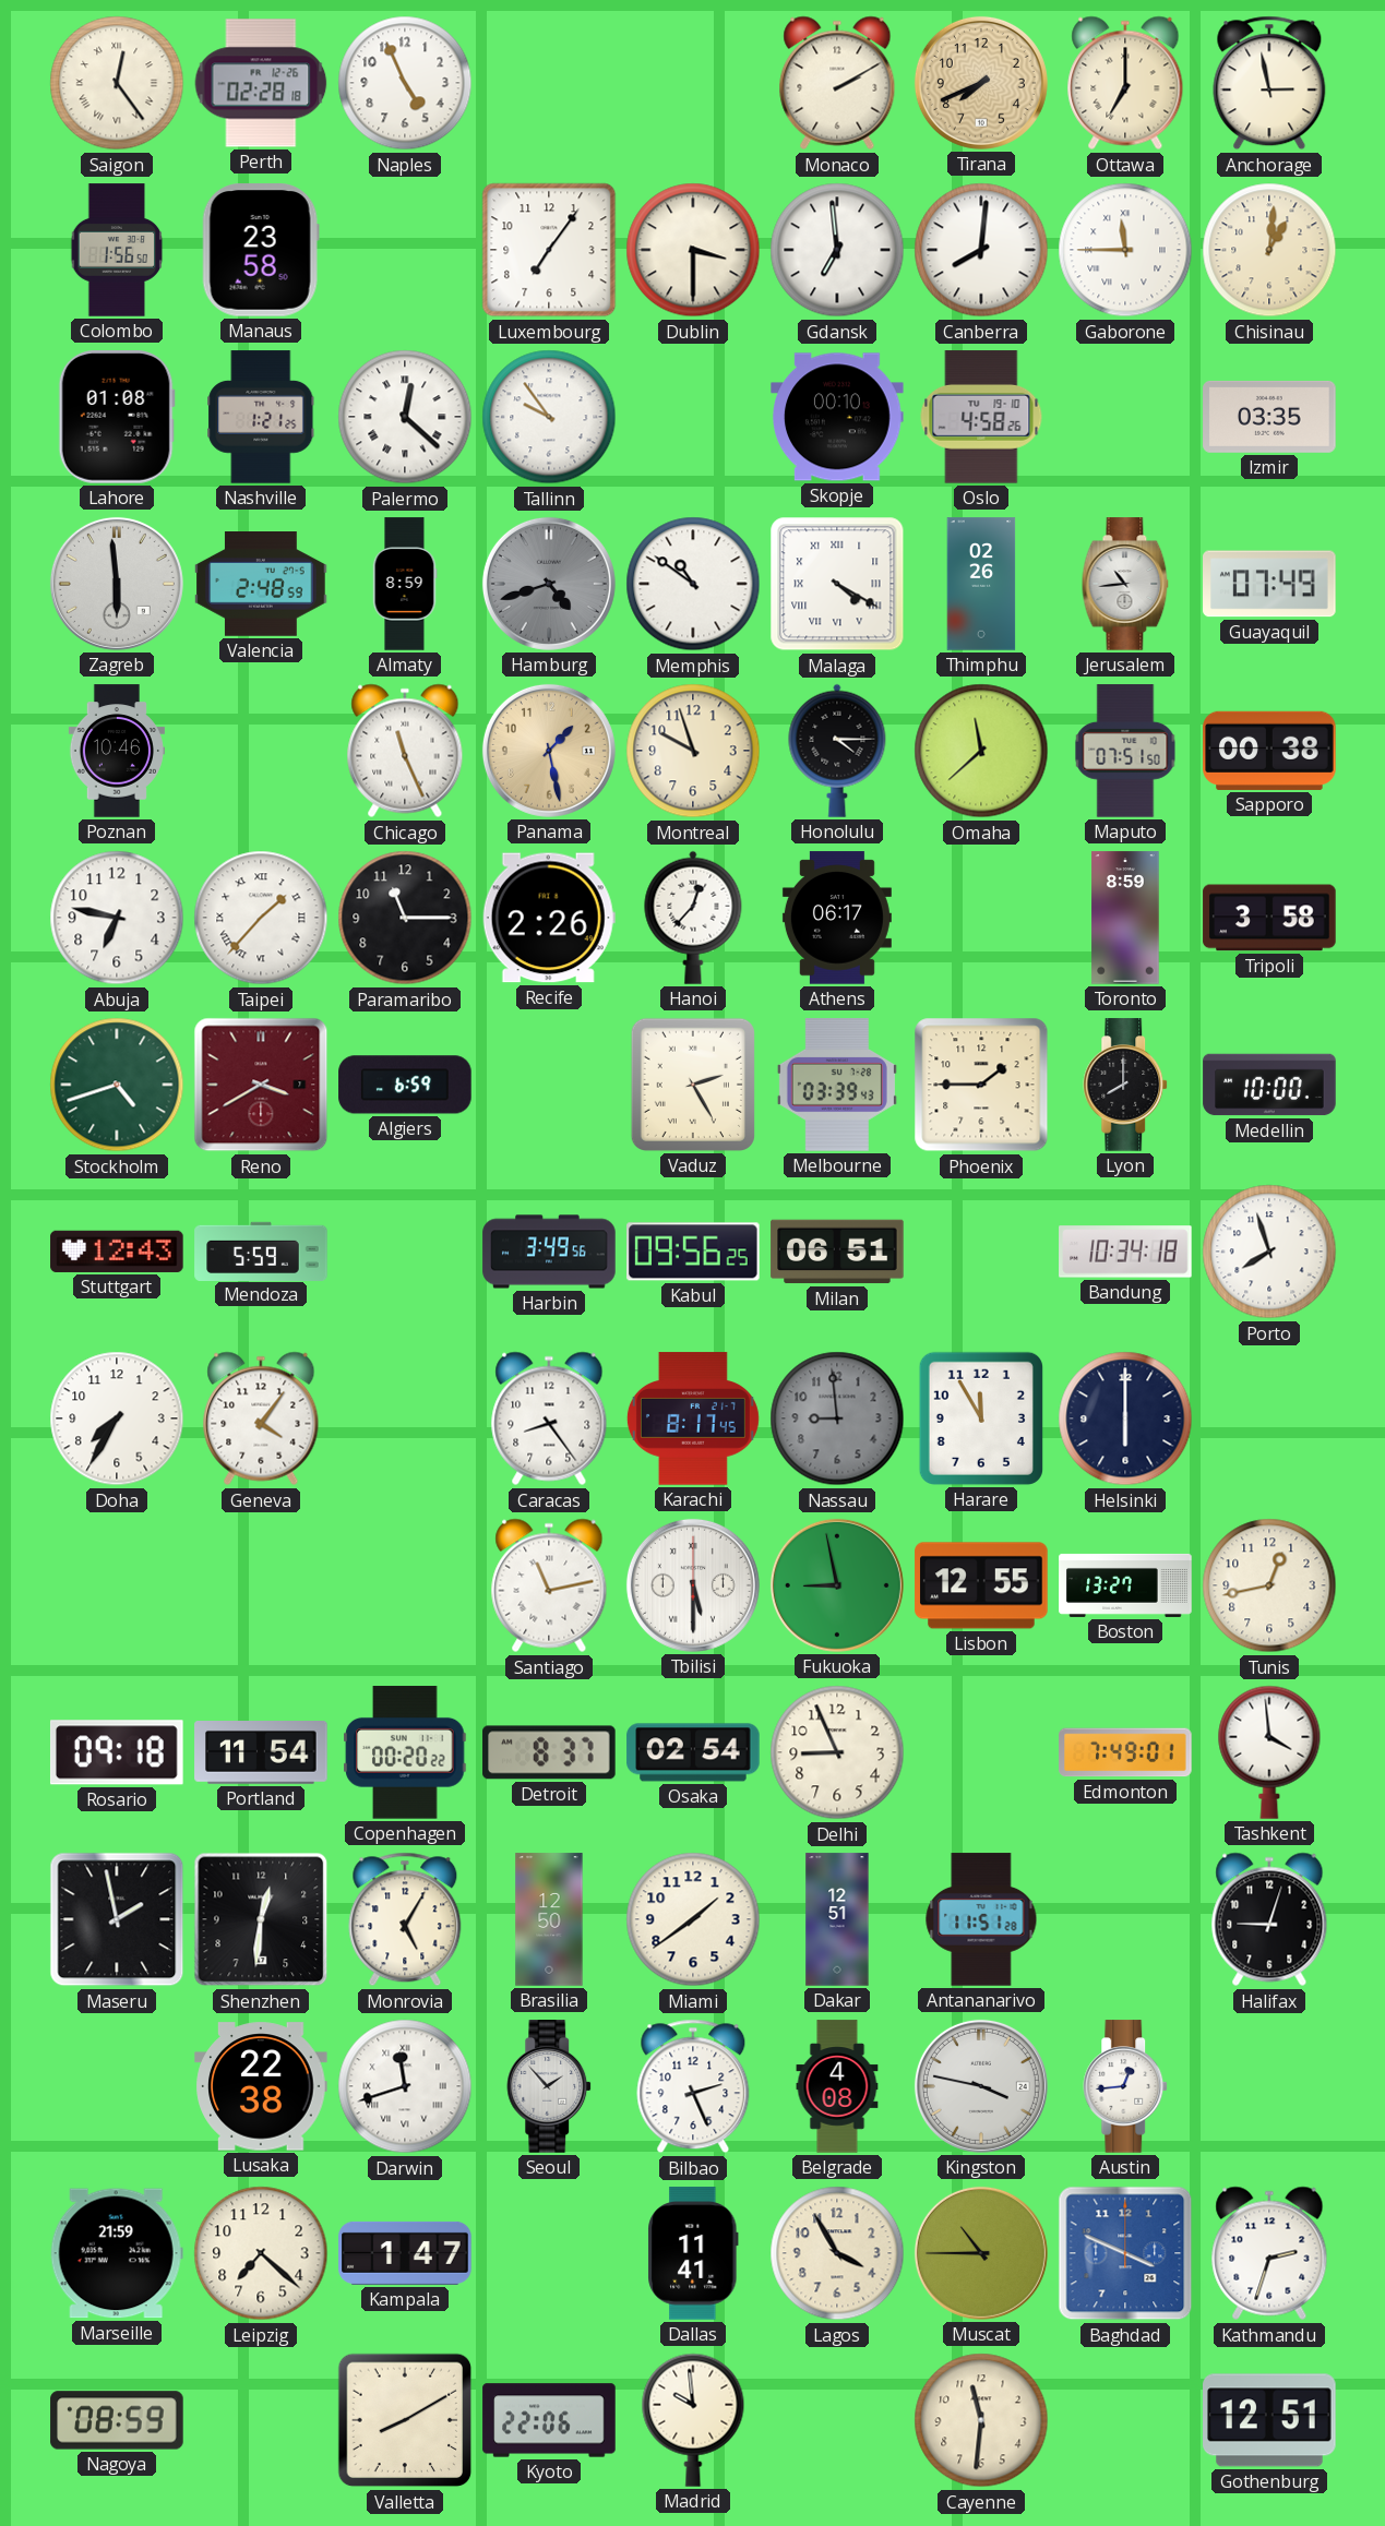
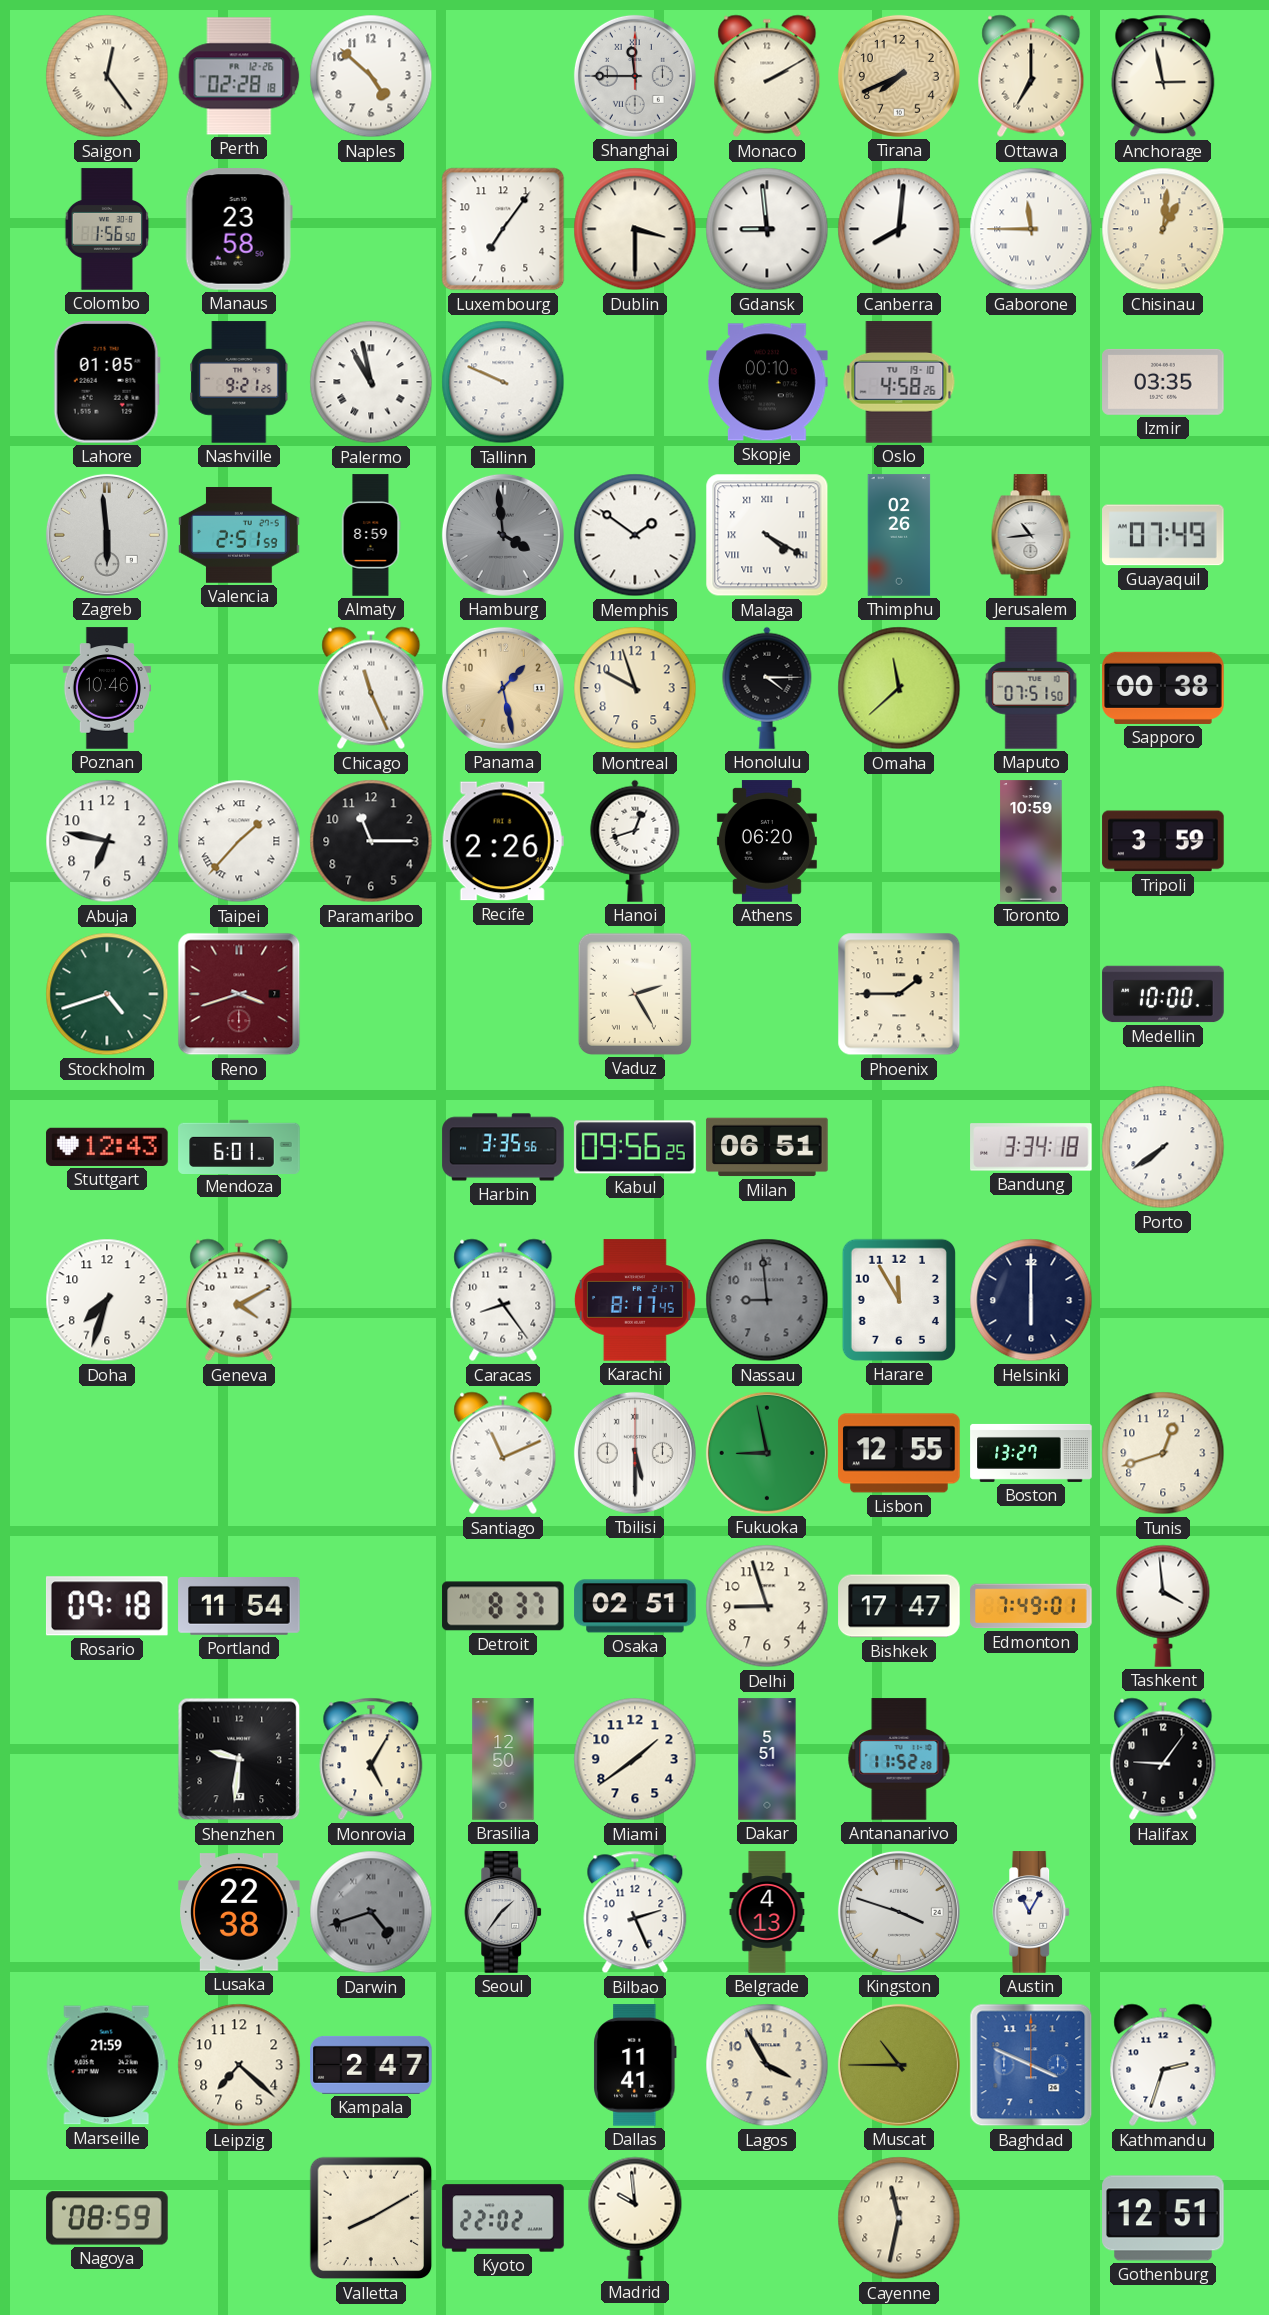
Naples: 4:56 -> 4:52 (371, 76)
Shanghai: none -> 11:45 (635, 76)
Gdansk: 6:59 -> 8:59 (767, 229)
Lahore: 01:08 -> 01:05 (107, 382)
Nashville: 1:21 -> 9:21 (239, 382)
Palermo: 12:22 -> 10:58 (371, 382)
Tallinn: 9:54 -> 9:49 (503, 382)
Valencia: 2:48 -> 2:51 (239, 536)
Hamburg: 4:42 -> 3:59 (503, 535)
Memphis: 10:51 -> 1:51 (635, 535)
Hanoi: 12:37 -> 12:42 (635, 841)
Athens: 06:17 -> 06:20 (767, 841)
Toronto: 8:59 -> 10:59 (1031, 841)
Tripoli: 3:58 -> 3:59 (1163, 841)
Reno: 3:40 -> 3:42 (239, 994)
Algiers: 6:59 -> none (405, 1085)
Melbourne: 03:39 -> none (837, 1085)
Lyon: 8:00 -> none (1126, 1085)
Mendoza: 5:59 -> 6:01 (239, 1146)
Harbin: 3:49 -> 3:35 (503, 1147)
Bandung: 10:34 -> 3:34 (1031, 1147)
Porto: 7:57 -> 7:39 (1163, 1147)
Doha: 7:35 -> 7:33 (107, 1300)
Geneva: 4:06 -> 4:10 (239, 1300)
Santiago: 11:13 -> 11:11 (503, 1453)
Tunis: 12:43 -> 12:42 (1163, 1453)
Copenhagen: 00:20 -> none (405, 1752)
Osaka: 02:54 -> 02:51 (635, 1606)
Delhi: 8:56 -> 8:57 (767, 1606)
Bishkek: none -> 17:47 (899, 1606)
Maseru: 1:58 -> none (117, 1919)
Shenzhen: 12:31 -> 9:31 (239, 1759)
Dakar: 12:51 -> 5:51 (767, 1759)
Antananarivo: 11:51 -> 11:52 (899, 1759)
Halifax: 9:03 -> 9:06 (1163, 1759)
Darwin: 11:42 -> 4:42 (371, 1912)
Darwin dial: white -> grey (371, 1912)
Seoul: 1:53 -> 1:36 (504, 1912)
Belgrade: 4:08 -> 4:13 (767, 1912)
Kingston: 3:47 -> 3:48 (899, 1912)
Austin: 12:44 -> 11:05 (1032, 1912)
Kampala: 1:47 -> 2:47 (371, 2065)
Kyoto: 22:06 -> 22:02 (503, 2218)
Cayenne: 11:31 -> 11:32 (899, 2218)
